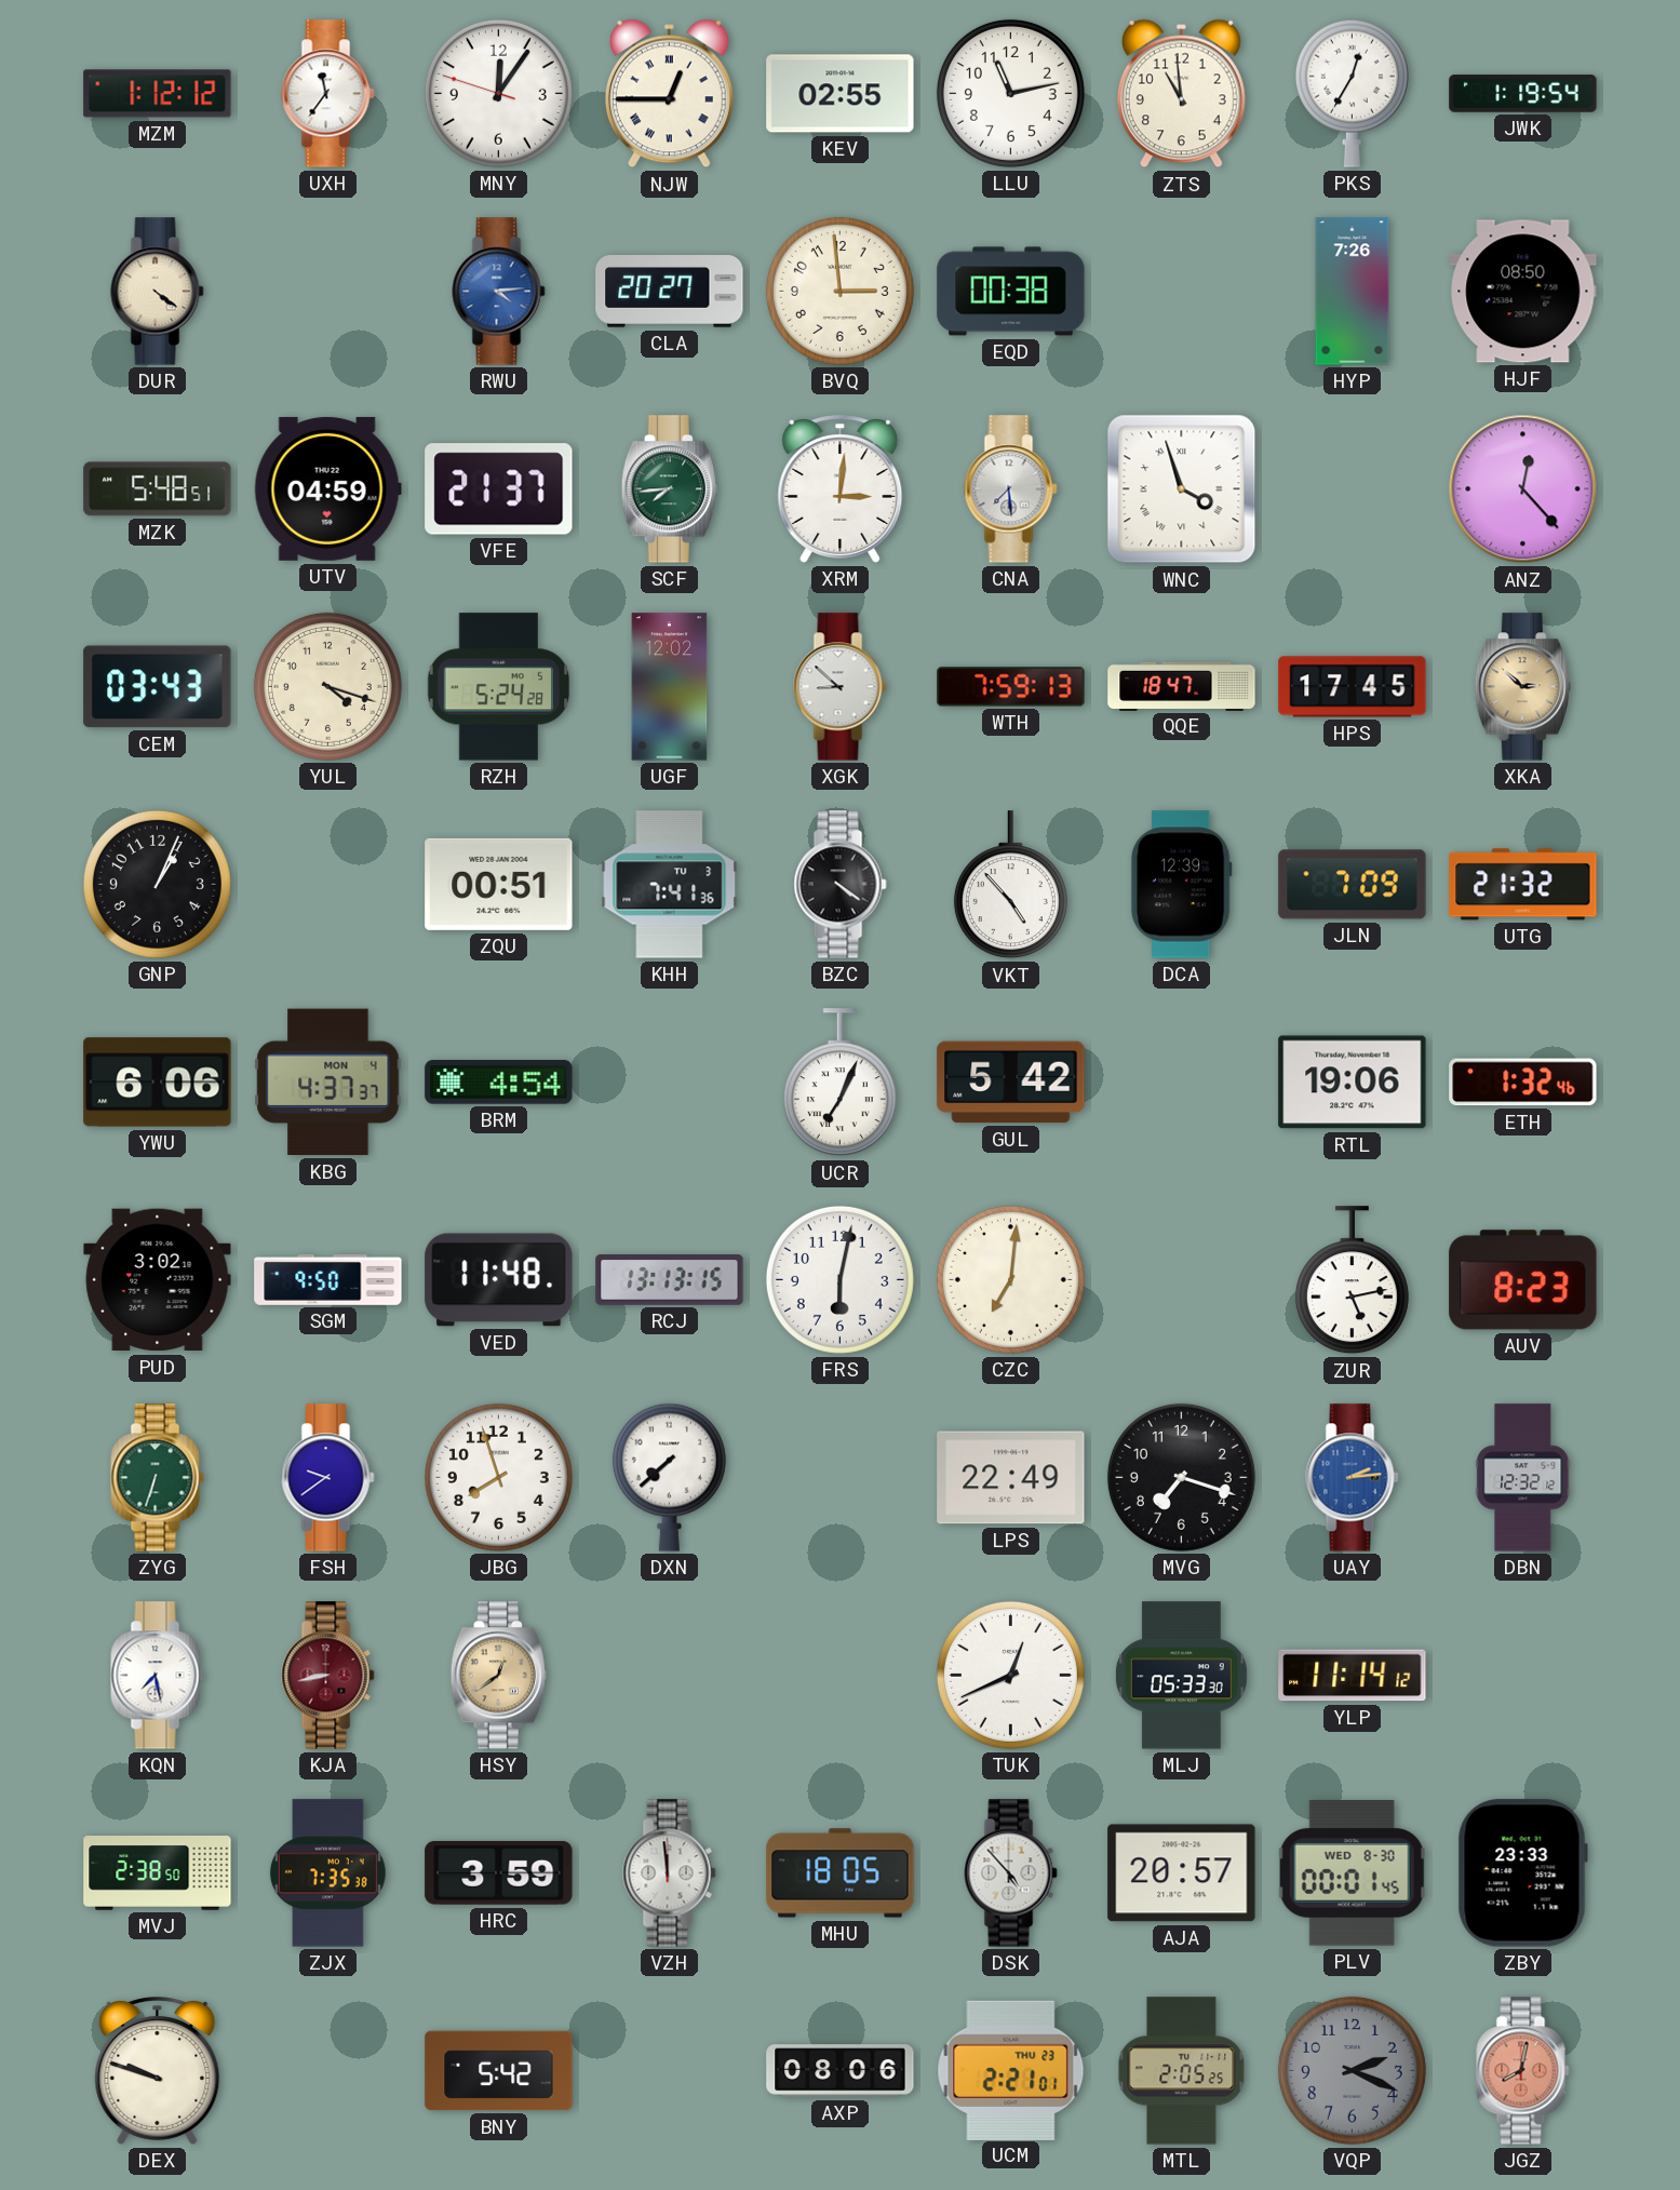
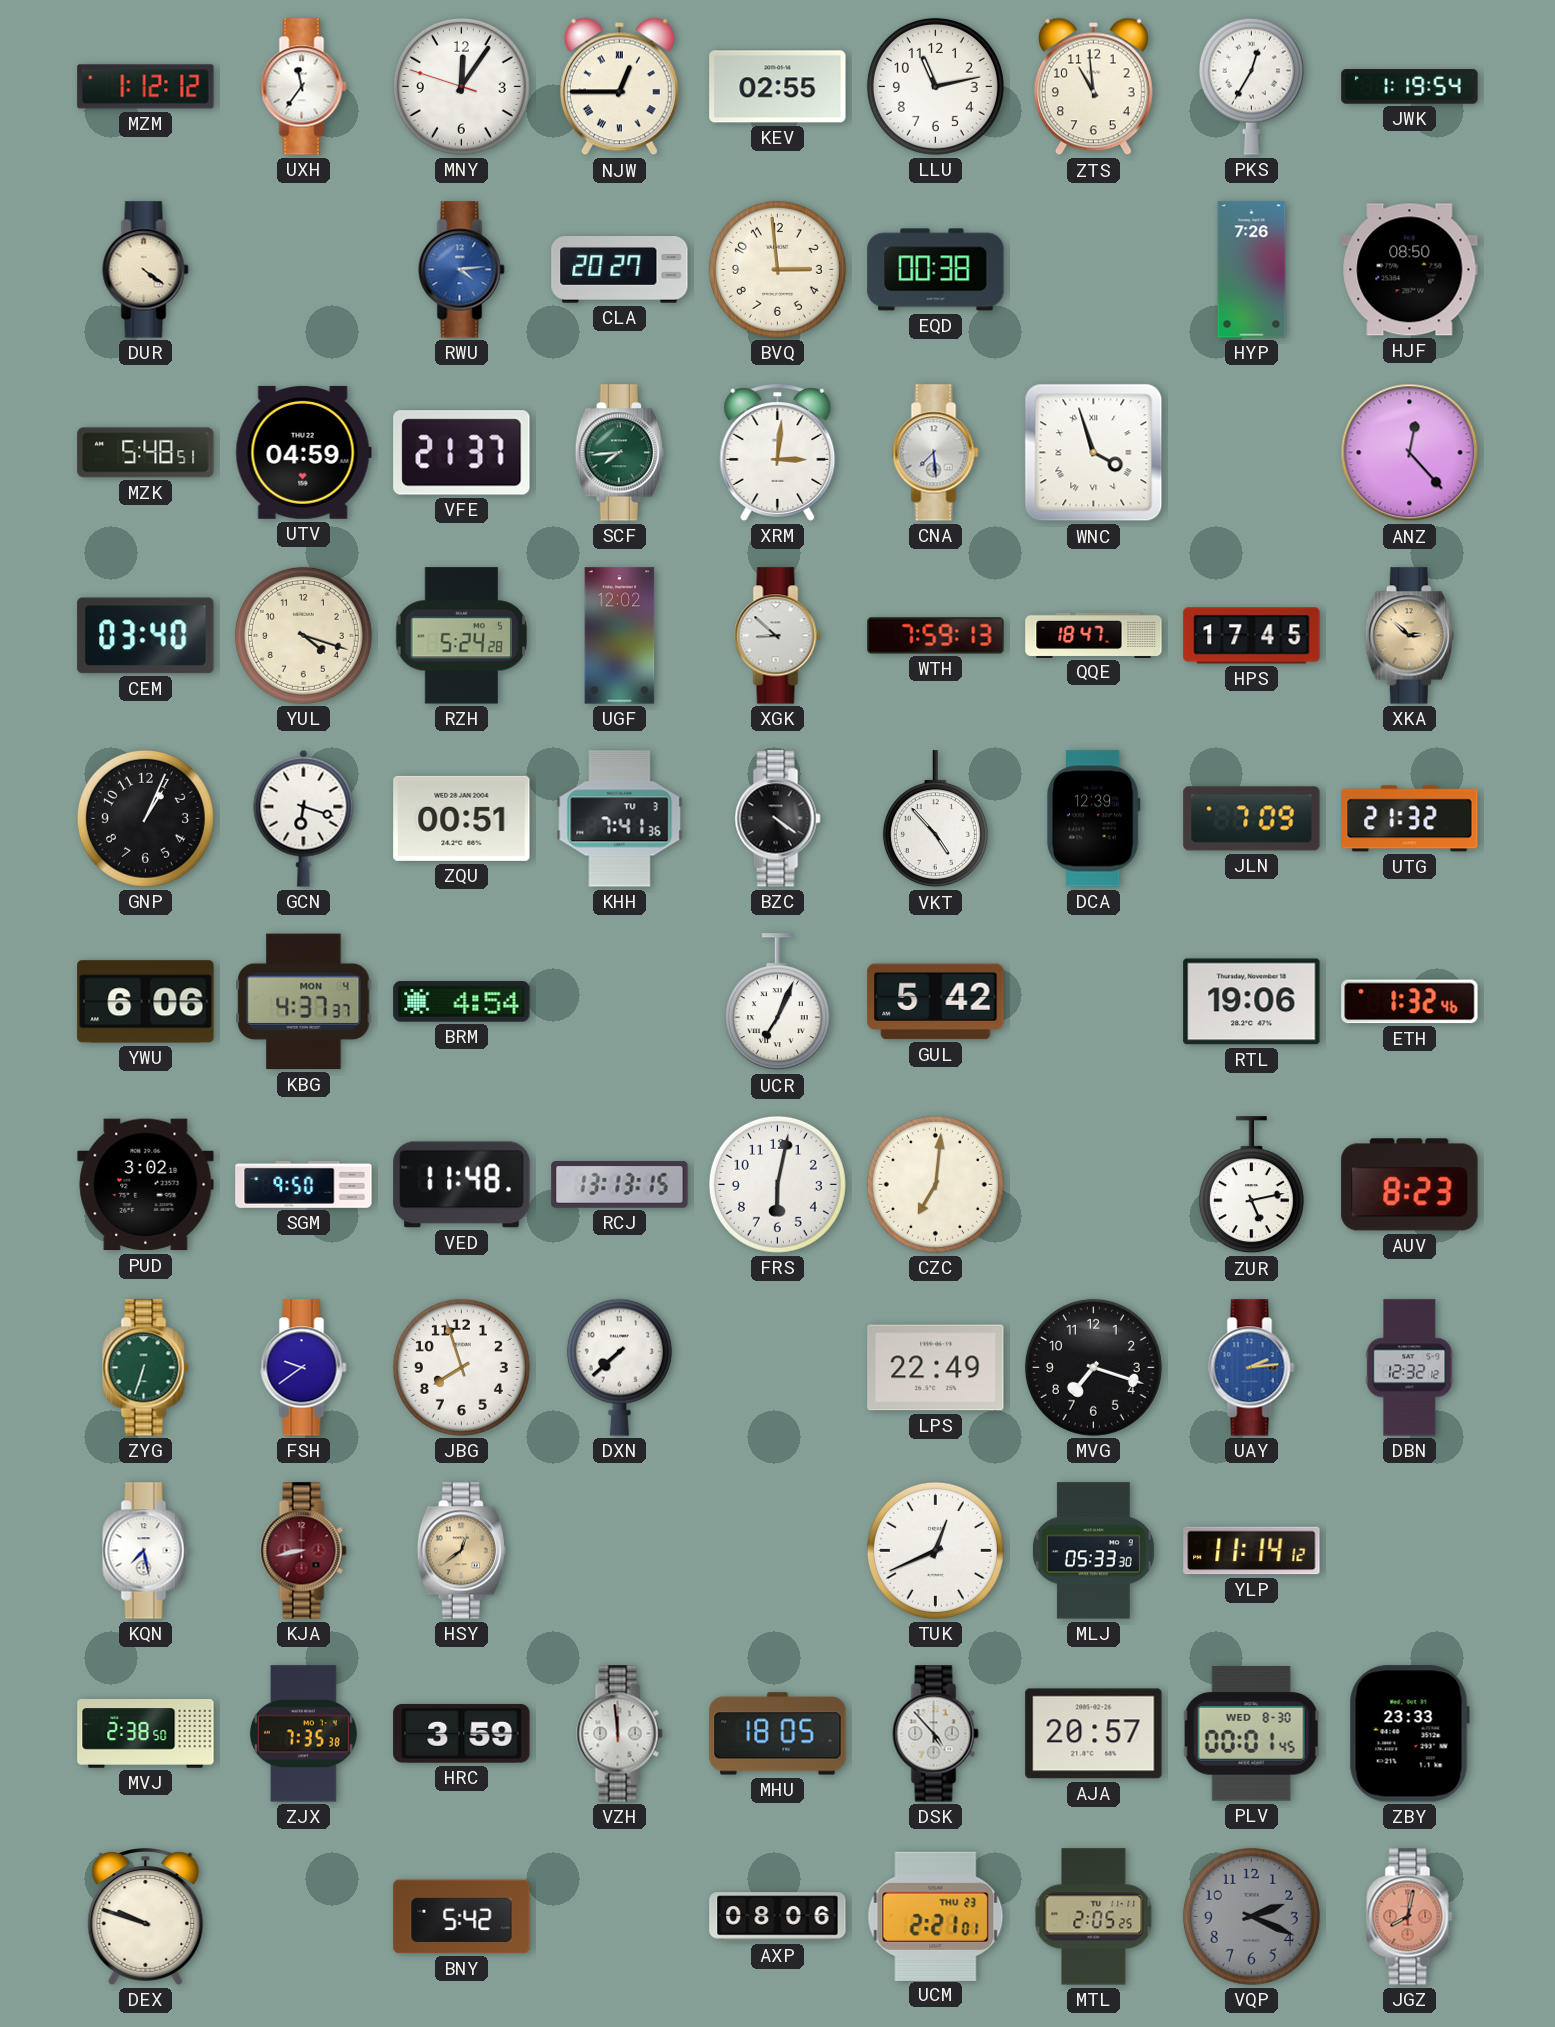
CEM: 03:43 -> 03:40 (146, 636)
GCN: none -> 6:18 (304, 818)
